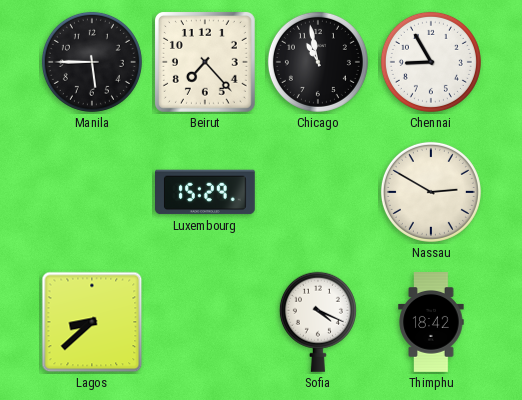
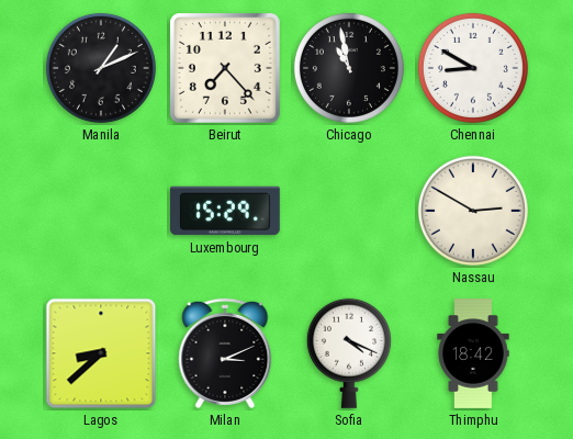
Manila: 5:45 -> 1:11 (101, 68)
Chennai: 8:55 -> 8:50 (473, 68)
Milan: none -> 3:11 (225, 353)
